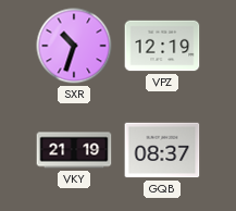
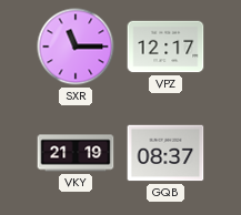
SXR: 10:33 -> 11:15 (76, 47)
VPZ: 12:19 -> 12:17 (165, 47)
